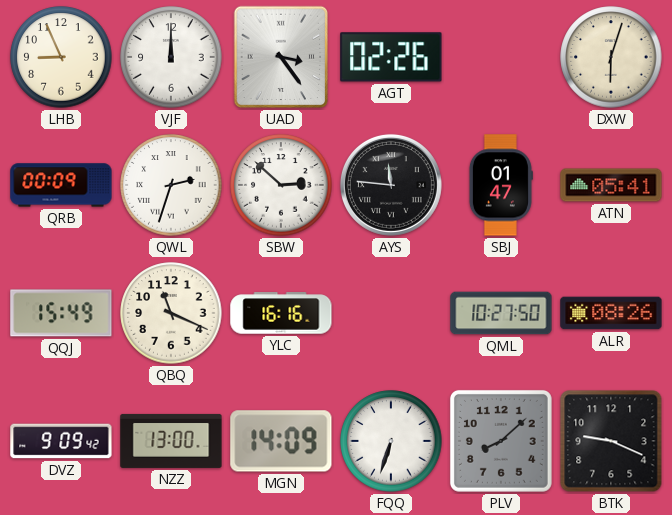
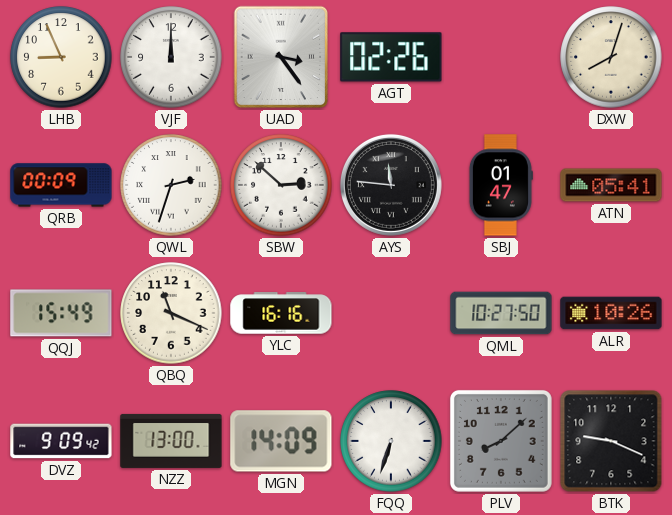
DXW: 6:03 -> 8:03 (611, 57)
ALR: 08:26 -> 10:26 (611, 313)
